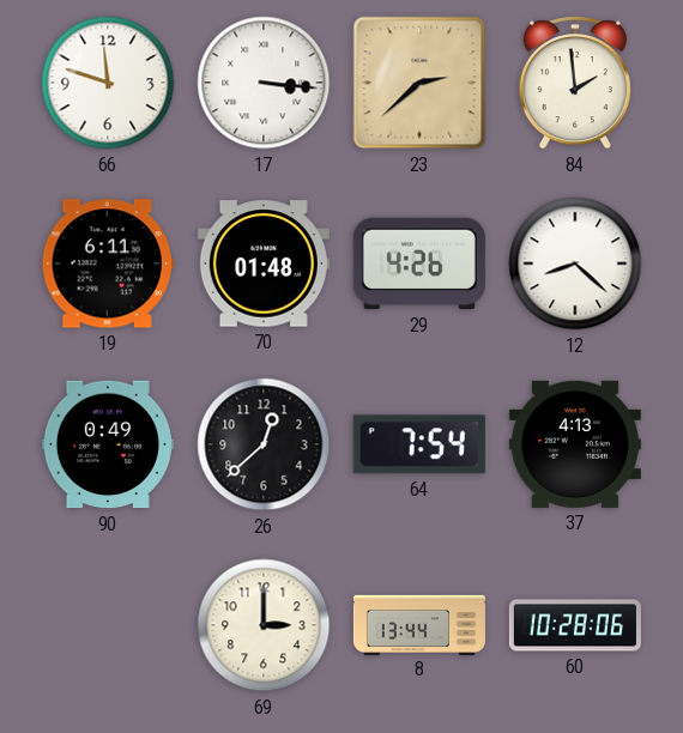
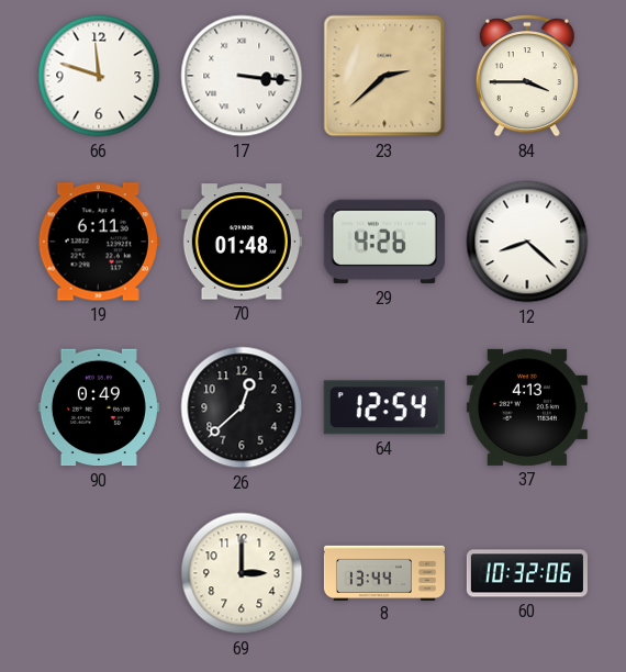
84: 1:59 -> 3:45 (527, 76)
64: 7:54 -> 12:54 (384, 407)
60: 10:28 -> 10:32 (527, 573)
